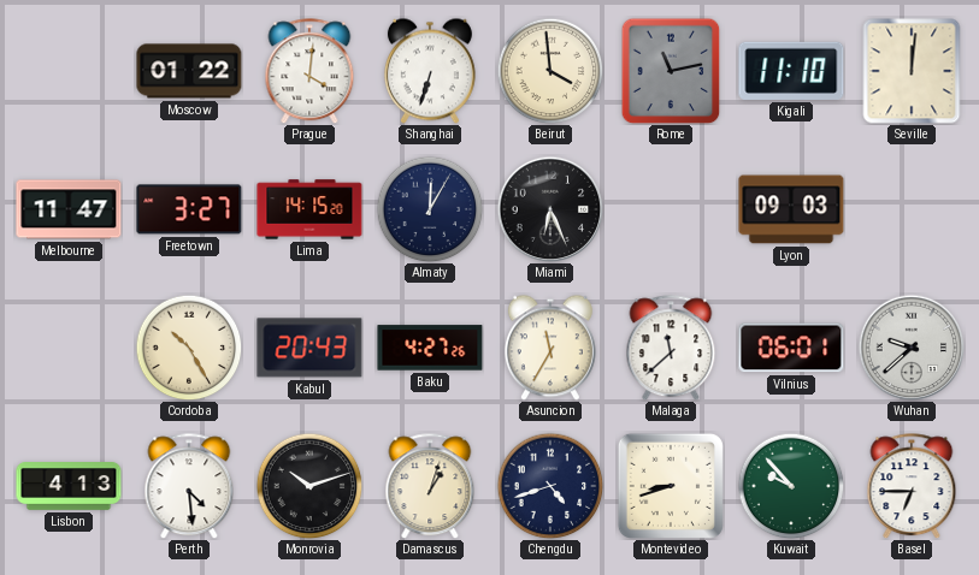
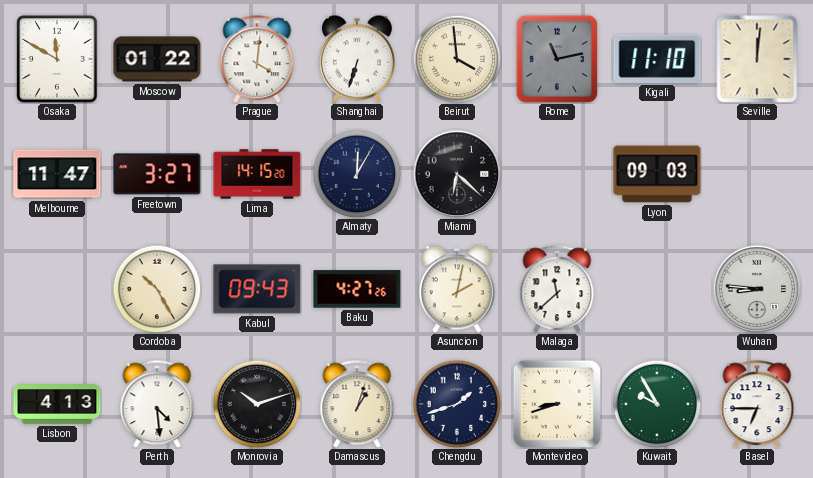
Osaka: none -> 11:50 (57, 59)
Miami: 6:26 -> 6:22 (457, 174)
Kabul: 20:43 -> 09:43 (257, 289)
Asuncion: 11:35 -> 2:02 (457, 289)
Vilnius: 06:01 -> none (791, 348)
Wuhan: 9:38 -> 8:46 (757, 289)
Chengdu: 4:42 -> 1:42 (457, 404)
Kuwait: 9:53 -> 9:55 (657, 404)
